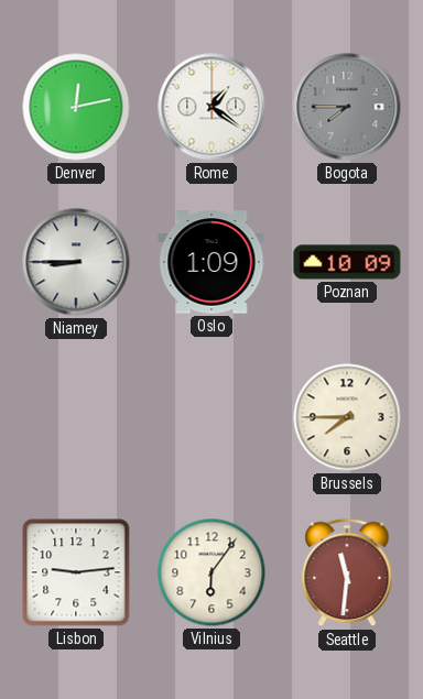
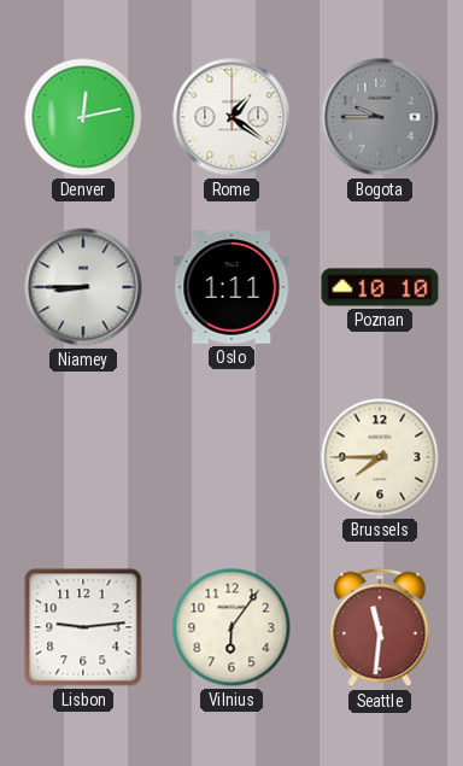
Bogota: 7:45 -> 9:45 (380, 117)
Oslo: 1:09 -> 1:11 (231, 287)
Poznan: 10:09 -> 10:10 (380, 287)
